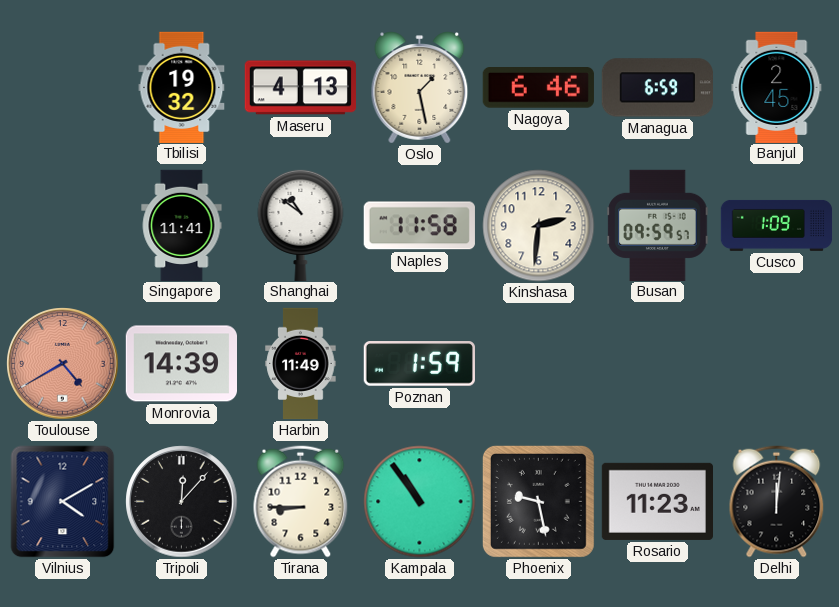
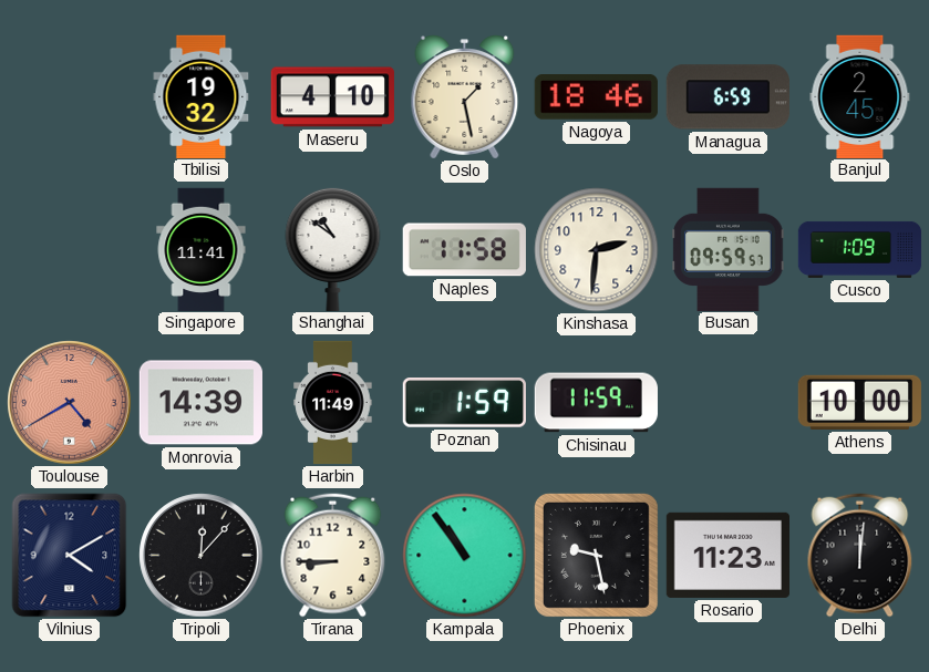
Maseru: 4:13 -> 4:10 (332, 97)
Nagoya: 6:46 -> 18:46 (596, 97)
Chisinau: none -> 11:59 (596, 403)
Athens: none -> 10:00 (859, 402)
